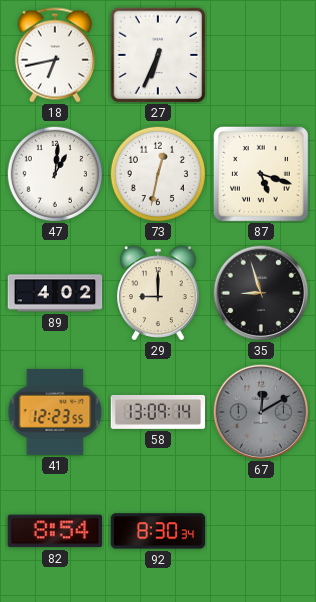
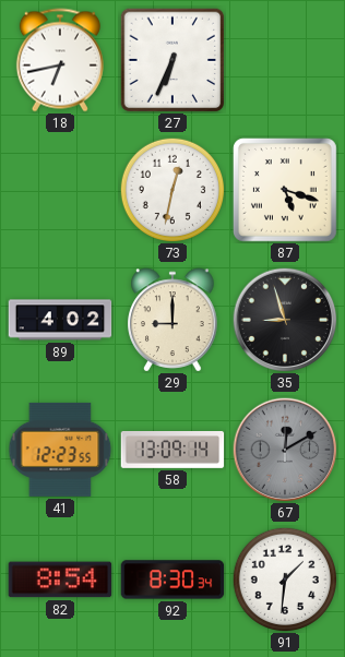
47: 1:01 -> none (54, 173)
91: none -> 1:31 (284, 578)
